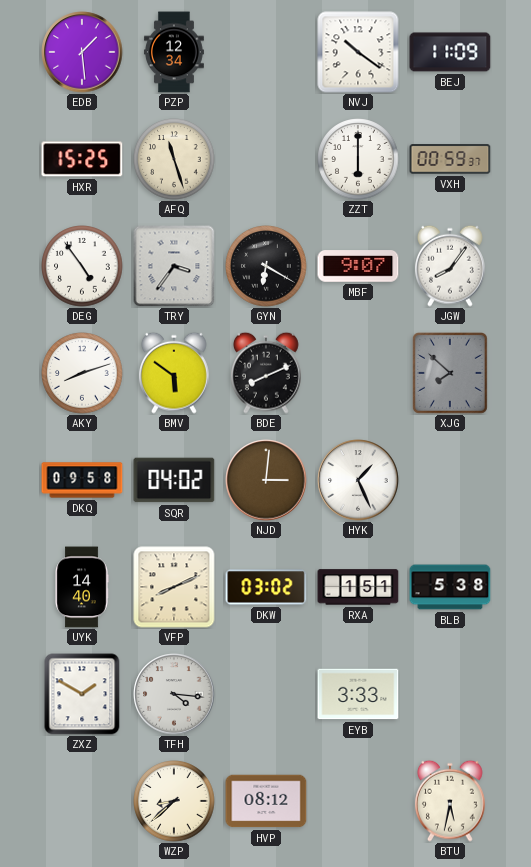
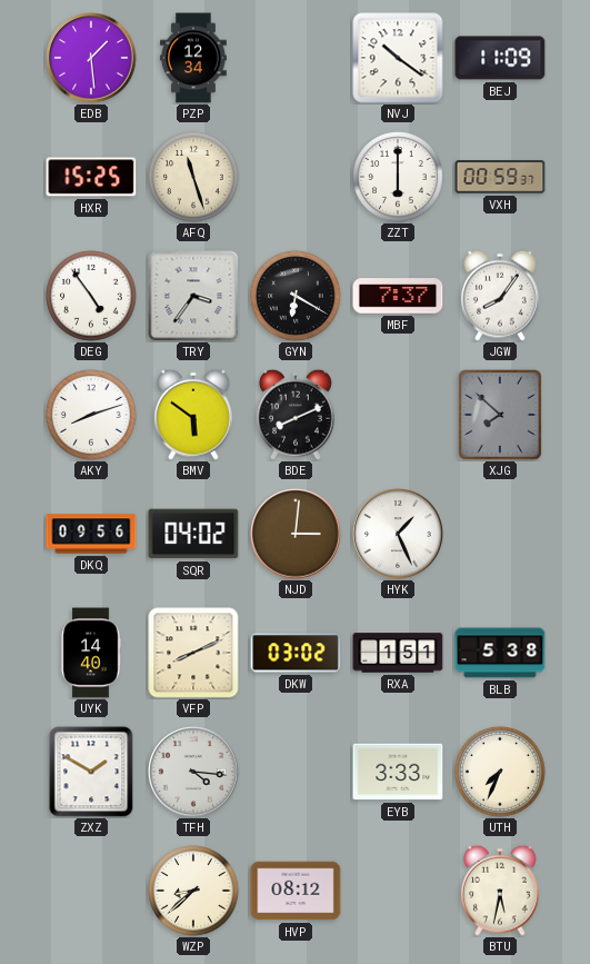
MBF: 9:07 -> 7:37 (398, 296)
DKQ: 09:58 -> 09:56 (91, 534)
UTH: none -> 7:34 (500, 772)
